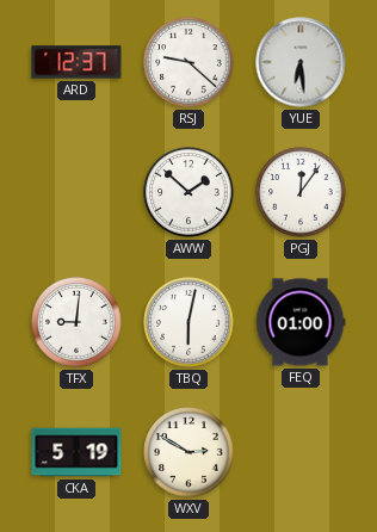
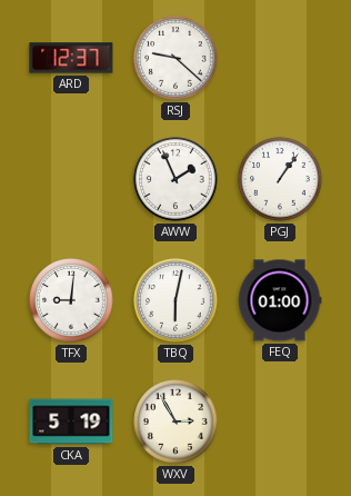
YUE: 6:29 -> none (301, 62)
AWW: 1:52 -> 1:56 (175, 179)
PGJ: 12:06 -> 1:06 (280, 179)
WXV: 2:50 -> 2:55 (175, 421)
